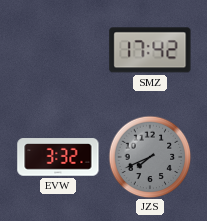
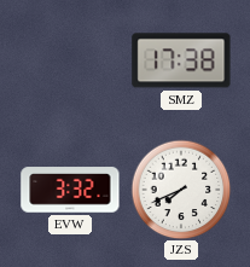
SMZ: 17:42 -> 17:38 (181, 60)
JZS dial: grey -> white (181, 190)
